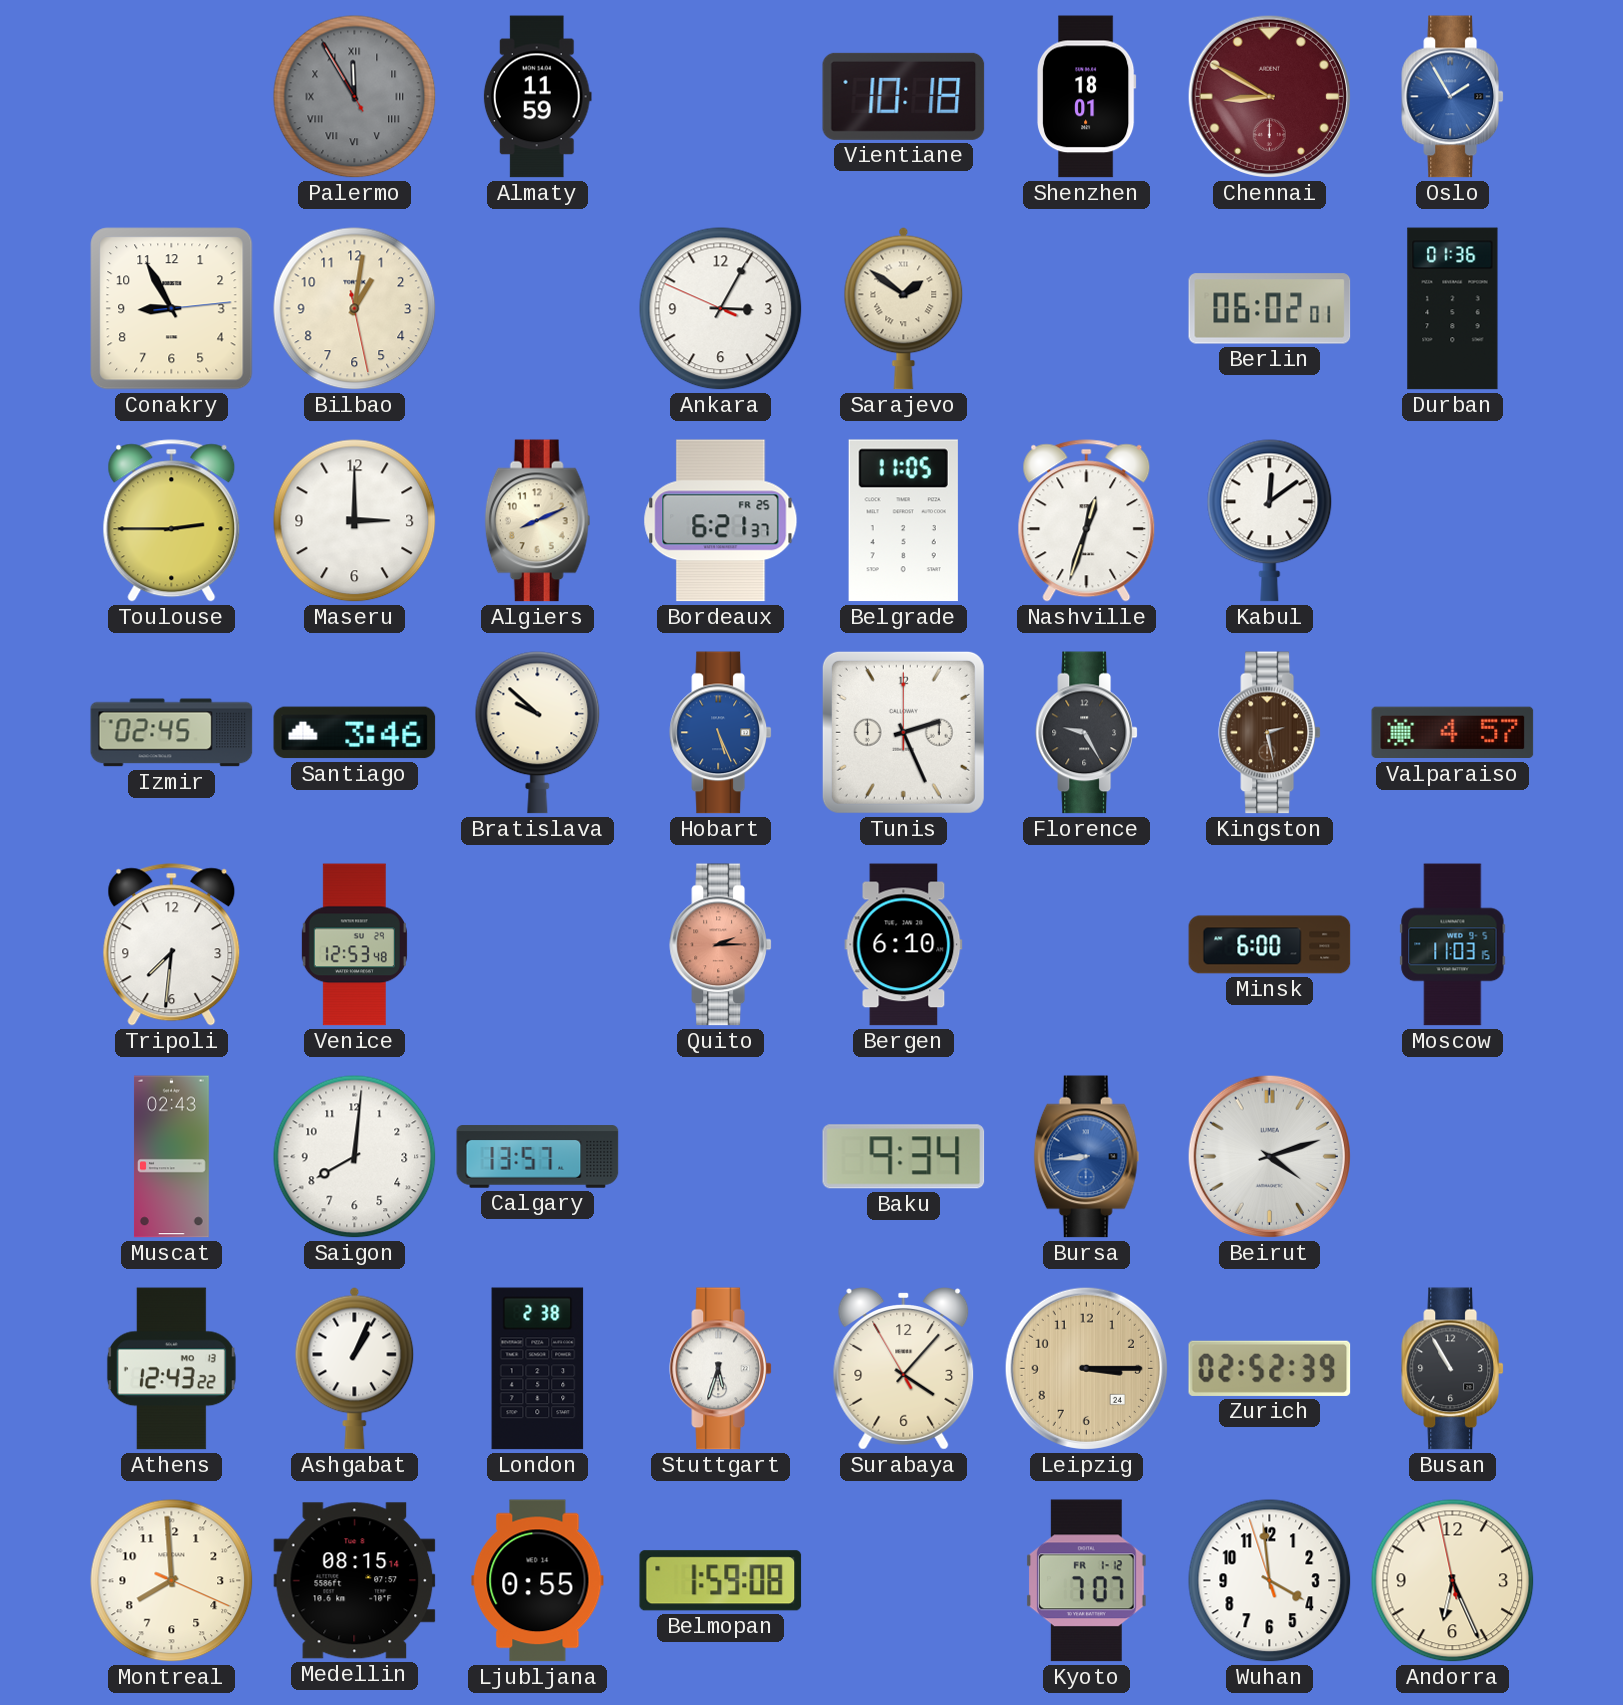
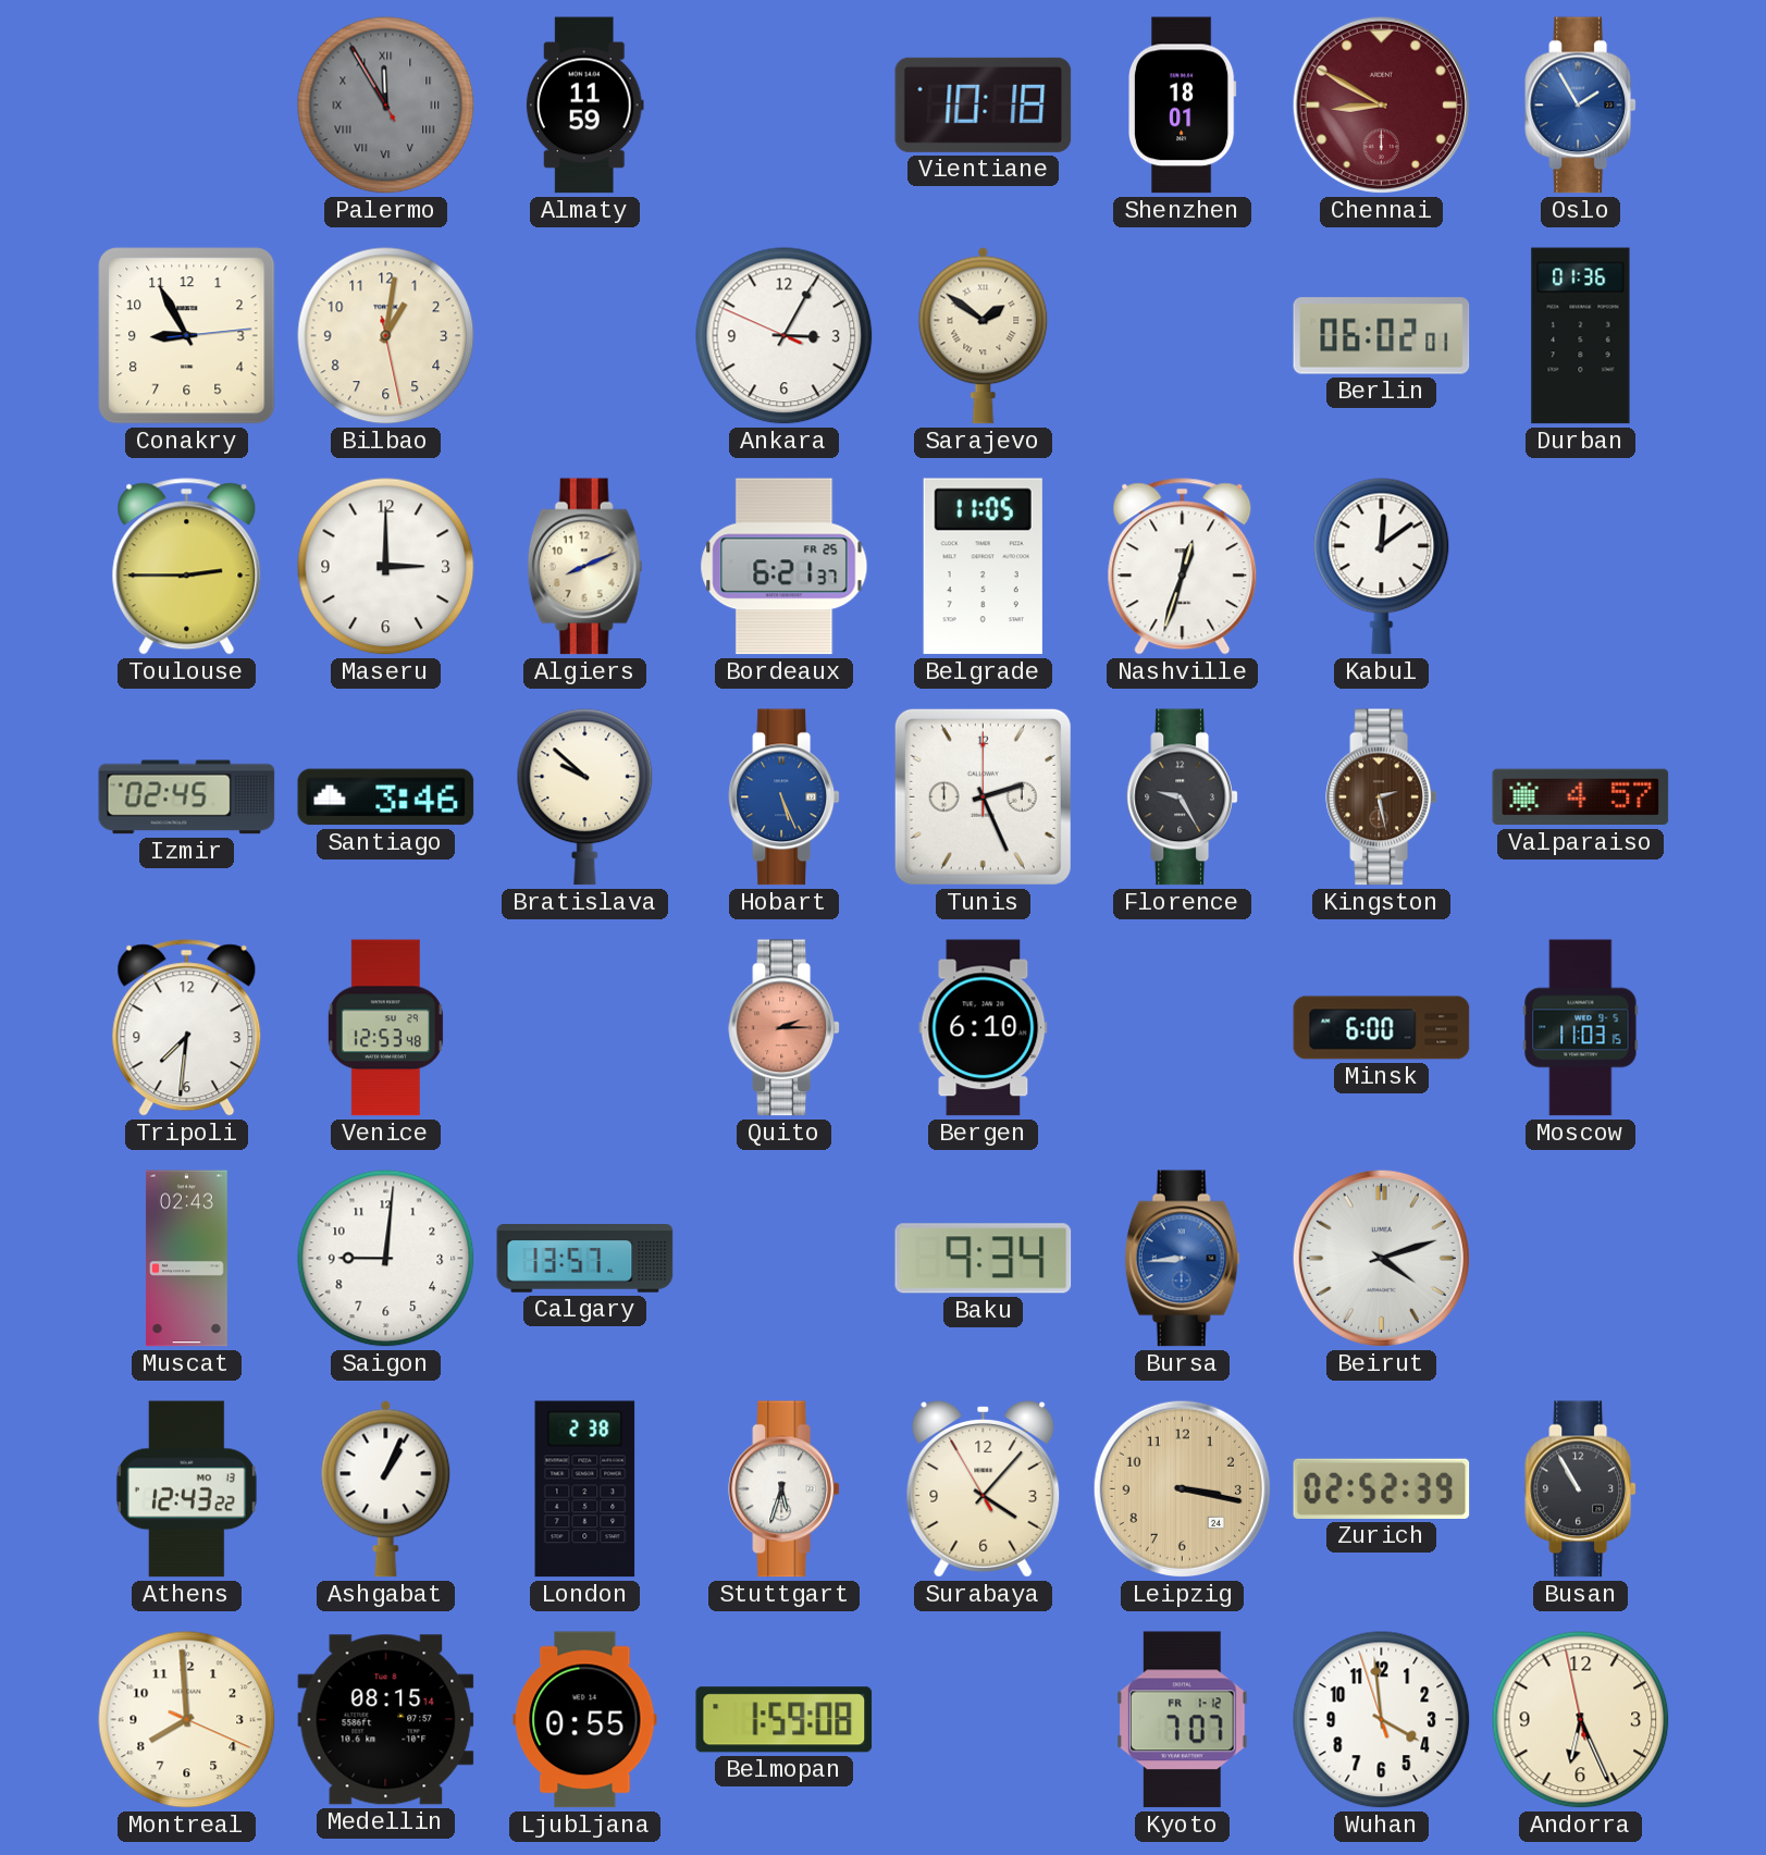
Saigon: 8:01 -> 9:01 (386, 1259)
Leipzig: 3:15 -> 3:17 (1182, 1488)
